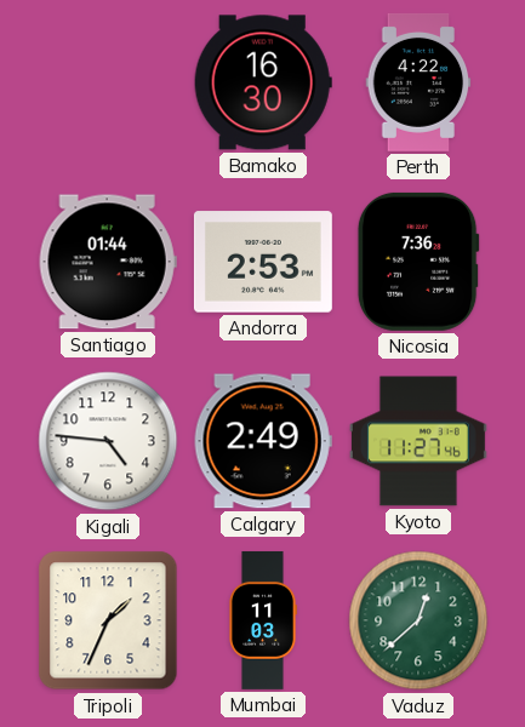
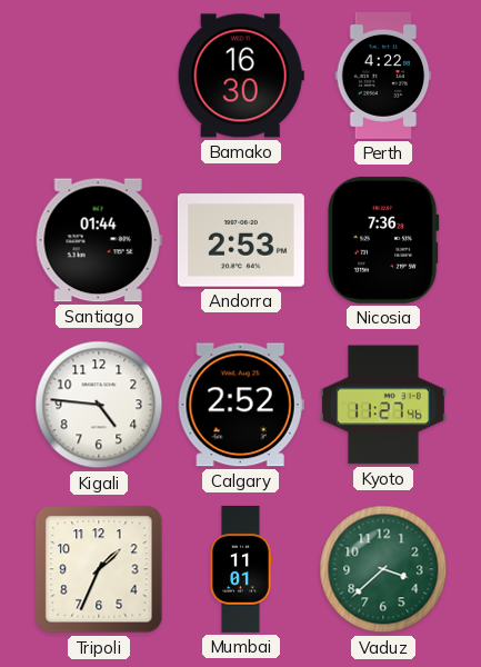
Calgary: 2:49 -> 2:52 (241, 405)
Mumbai: 11:03 -> 11:01 (241, 569)
Vaduz: 12:38 -> 3:38 (383, 569)
